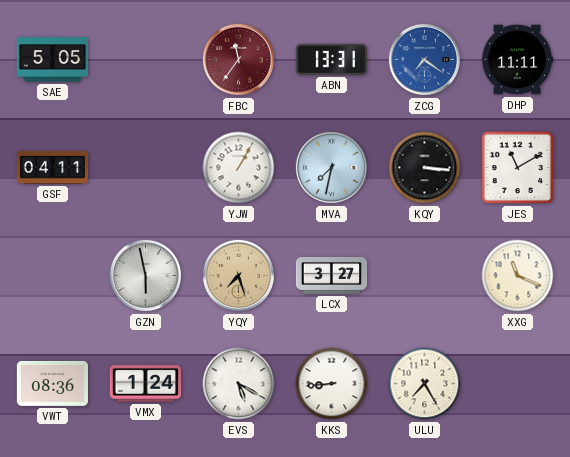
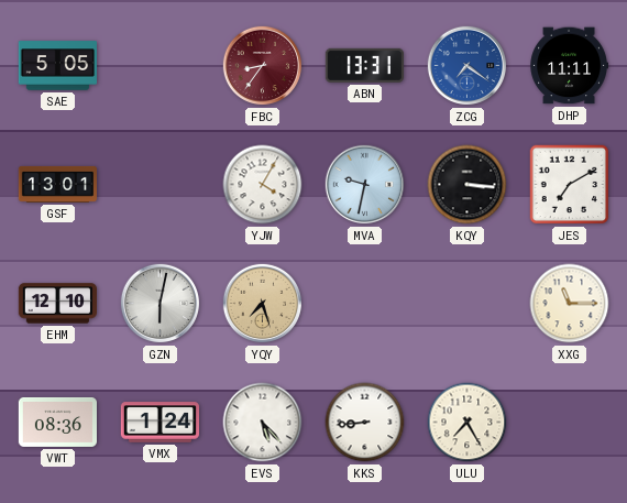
FBC: 11:36 -> 8:36 (263, 66)
GSF: 04:11 -> 13:01 (57, 184)
YJW: 1:05 -> 4:05 (263, 185)
MVA: 7:32 -> 9:32 (365, 185)
JES: 11:10 -> 7:10 (570, 185)
EHM: none -> 12:10 (57, 304)
GZN: 5:58 -> 6:02 (161, 304)
LCX: 3:27 -> none (332, 275)
XXG: 11:19 -> 11:15 (570, 304)
EVS: 5:20 -> 5:23 (263, 423)
